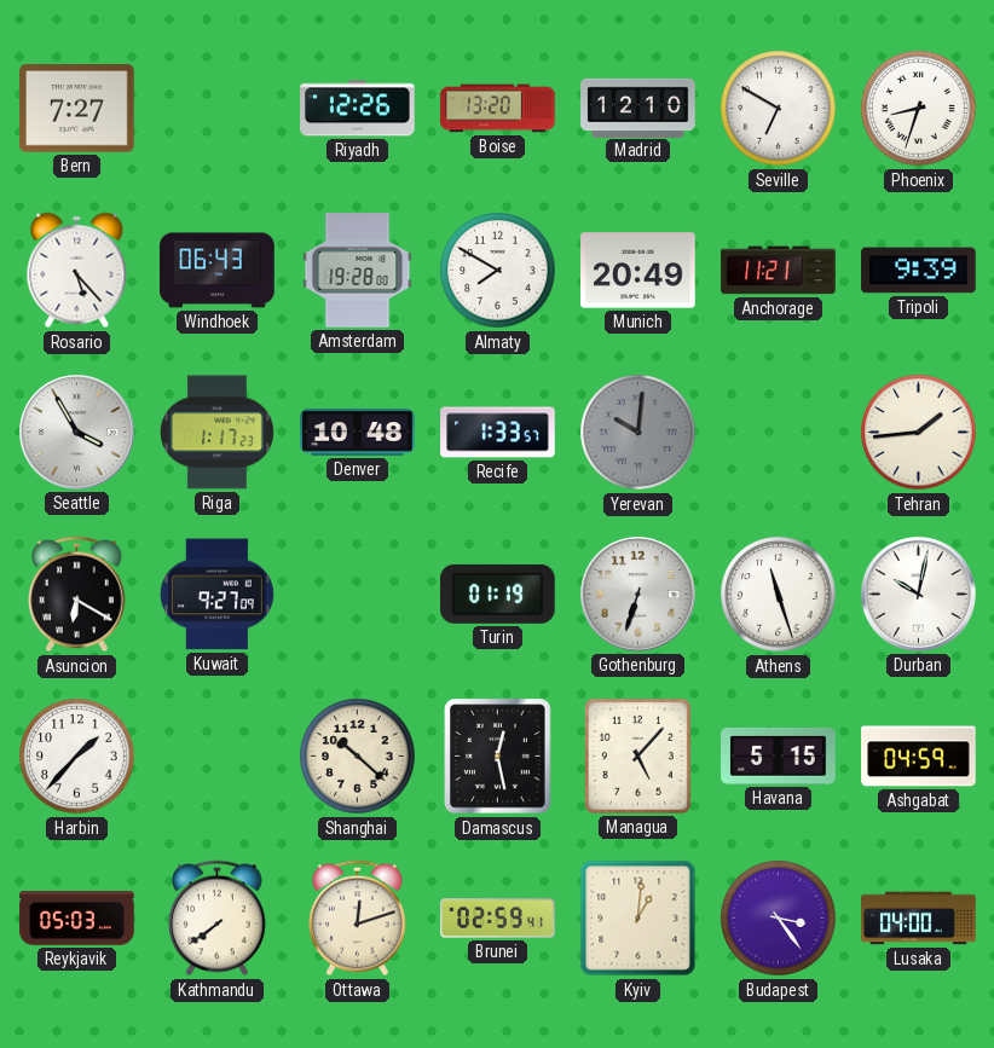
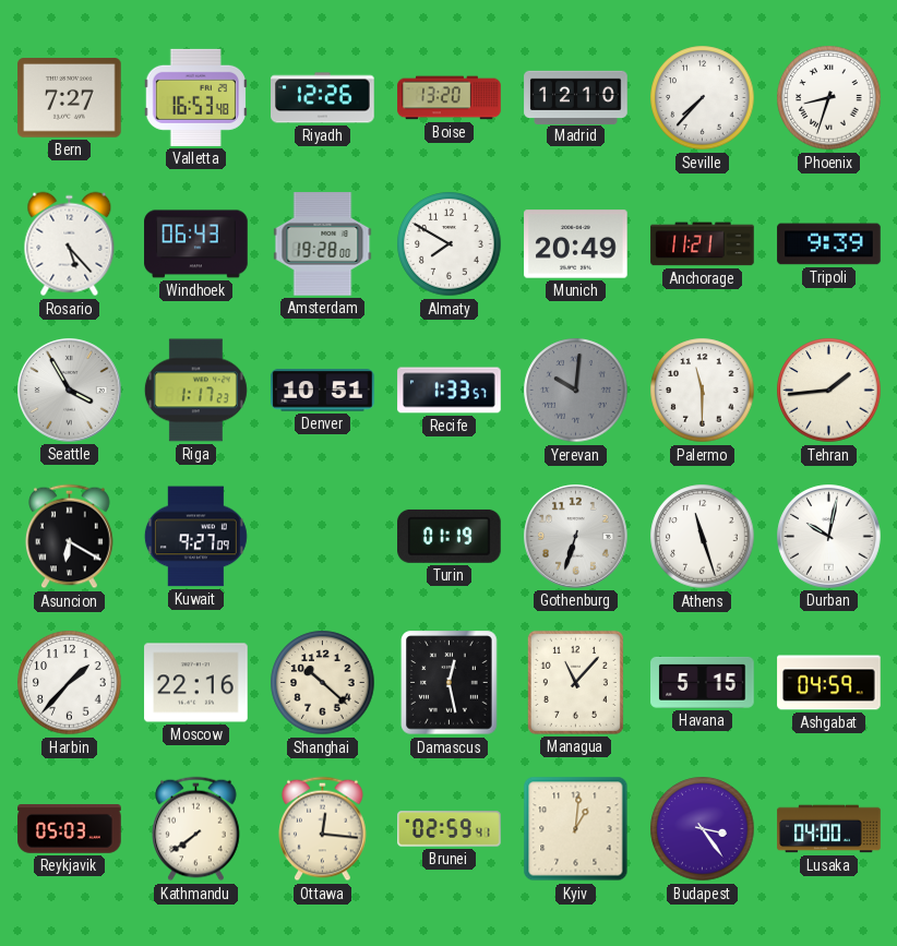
Valletta: none -> 16:53 (195, 97)
Seville: 6:50 -> 7:37 (703, 98)
Denver: 10:48 -> 10:51 (323, 391)
Palermo: none -> 11:30 (703, 391)
Moscow: none -> 22:16 (196, 683)
Managua: 5:07 -> 11:07 (575, 682)
Ottawa: 12:12 -> 12:16 (323, 829)
